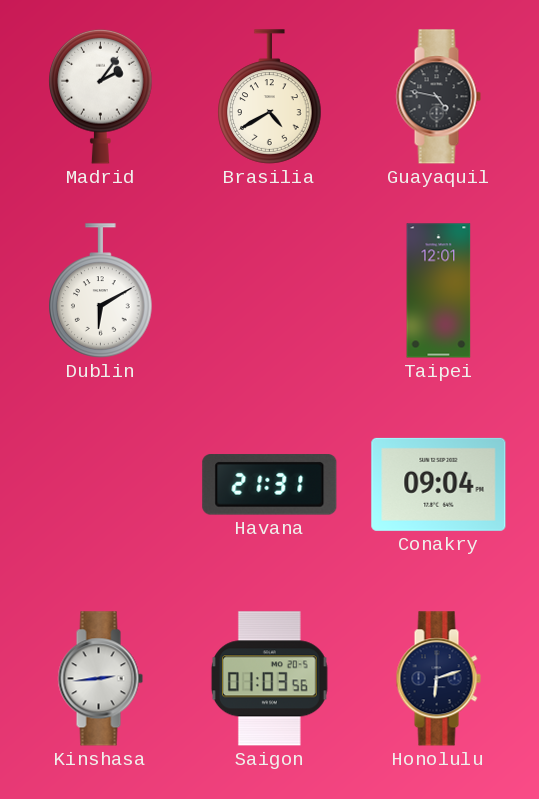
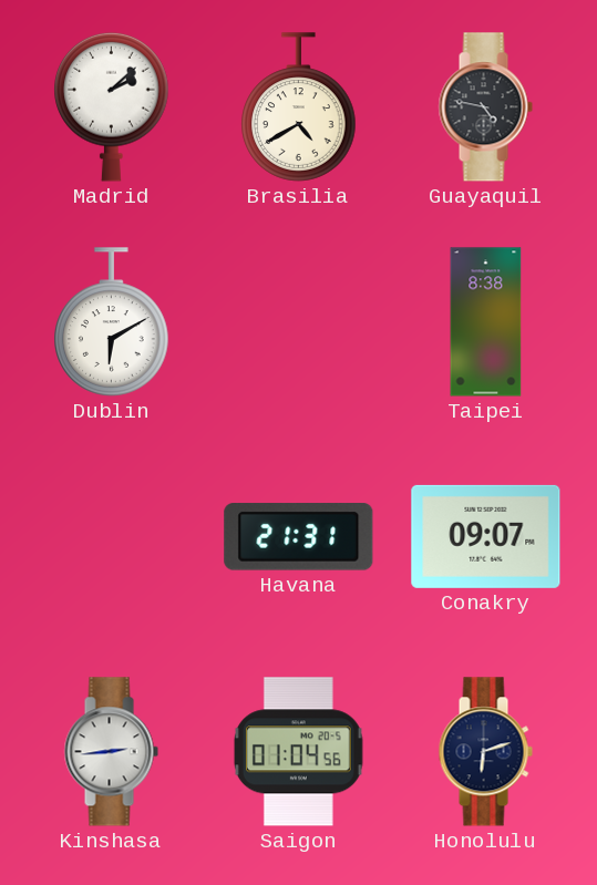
Madrid: 2:06 -> 2:08 (112, 106)
Taipei: 12:01 -> 8:38 (486, 322)
Conakry: 09:04 -> 09:07 (486, 536)
Saigon: 01:03 -> 01:04 (298, 752)
